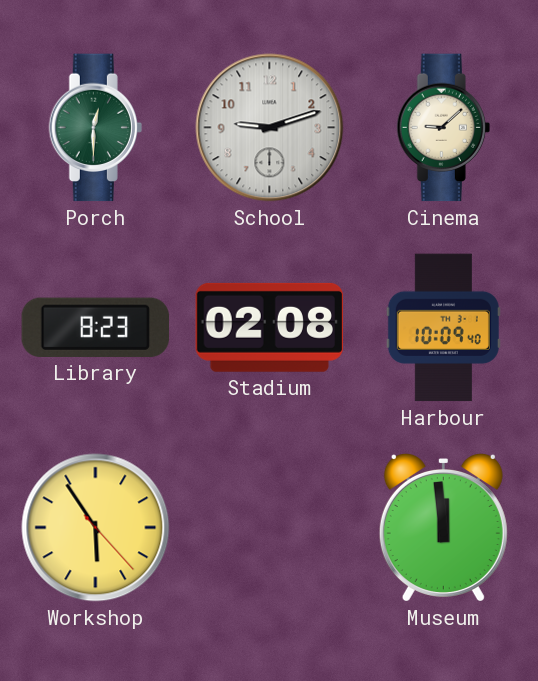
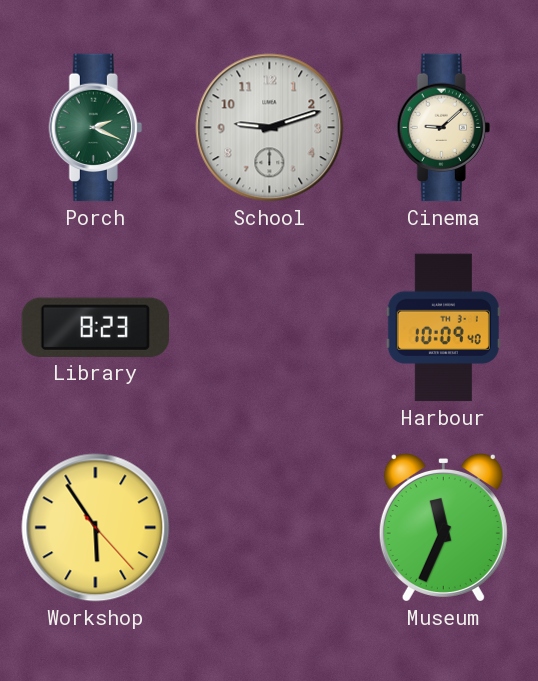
Porch: 12:30 -> 2:19 (95, 128)
Stadium: 02:08 -> none (269, 327)
Museum: 11:59 -> 11:34 (443, 527)
